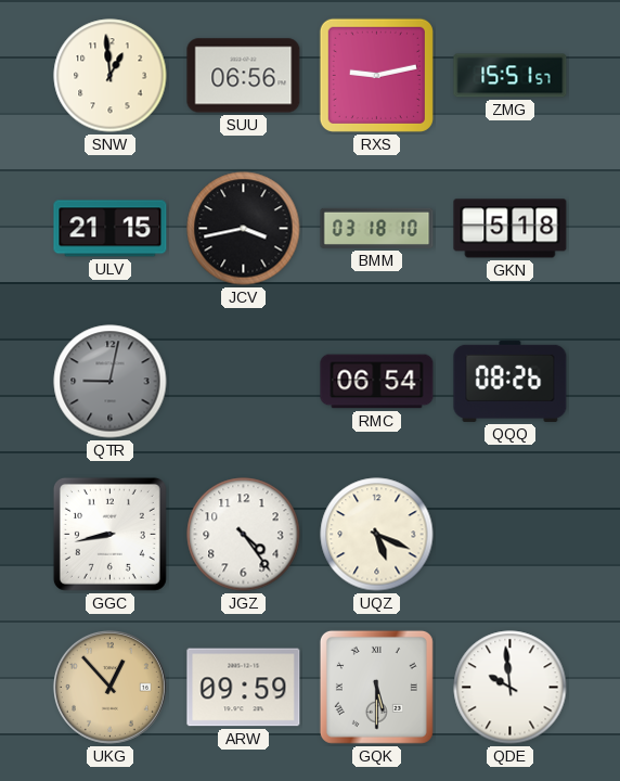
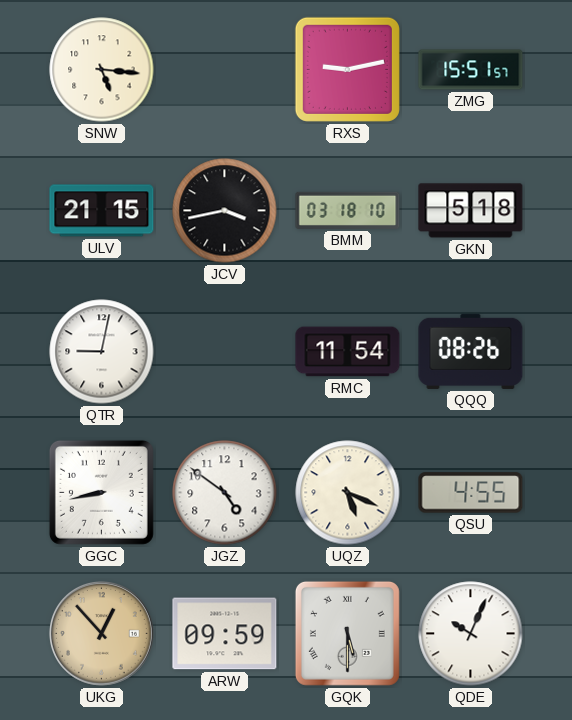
SNW: 12:59 -> 5:16 (102, 70)
SUU: 06:56 -> none (244, 76)
QTR dial: grey -> white (102, 352)
RMC: 06:54 -> 11:54 (348, 352)
JGZ: 4:24 -> 4:51 (225, 493)
QSU: none -> 4:55 (471, 493)
QDE: 9:59 -> 10:04 (471, 634)
